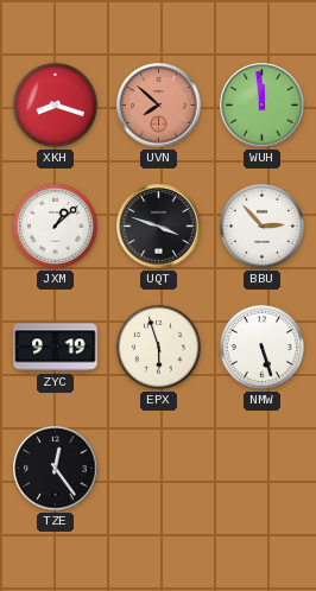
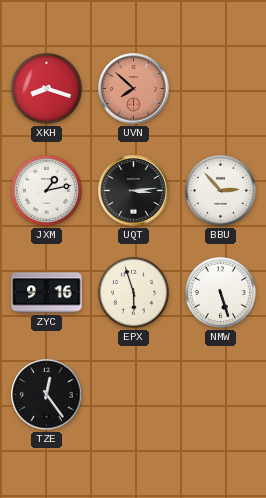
WUH: 11:59 -> none (263, 106)
JXM: 1:08 -> 1:13 (46, 190)
UQT: 3:48 -> 3:14 (134, 191)
ZYC: 9:19 -> 9:16 (47, 293)
